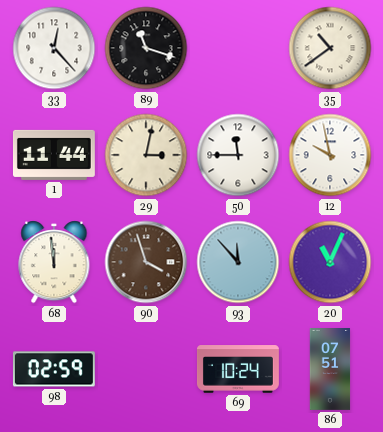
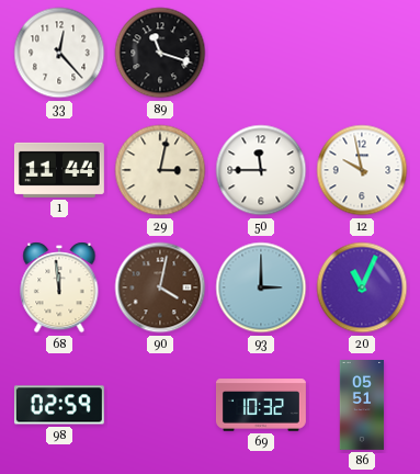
35: 10:39 -> none (330, 48)
90: 3:57 -> 4:02 (160, 287)
93: 11:53 -> 3:00 (261, 287)
69: 10:24 -> 10:32 (261, 405)
86: 07:51 -> 05:51 (362, 406)
